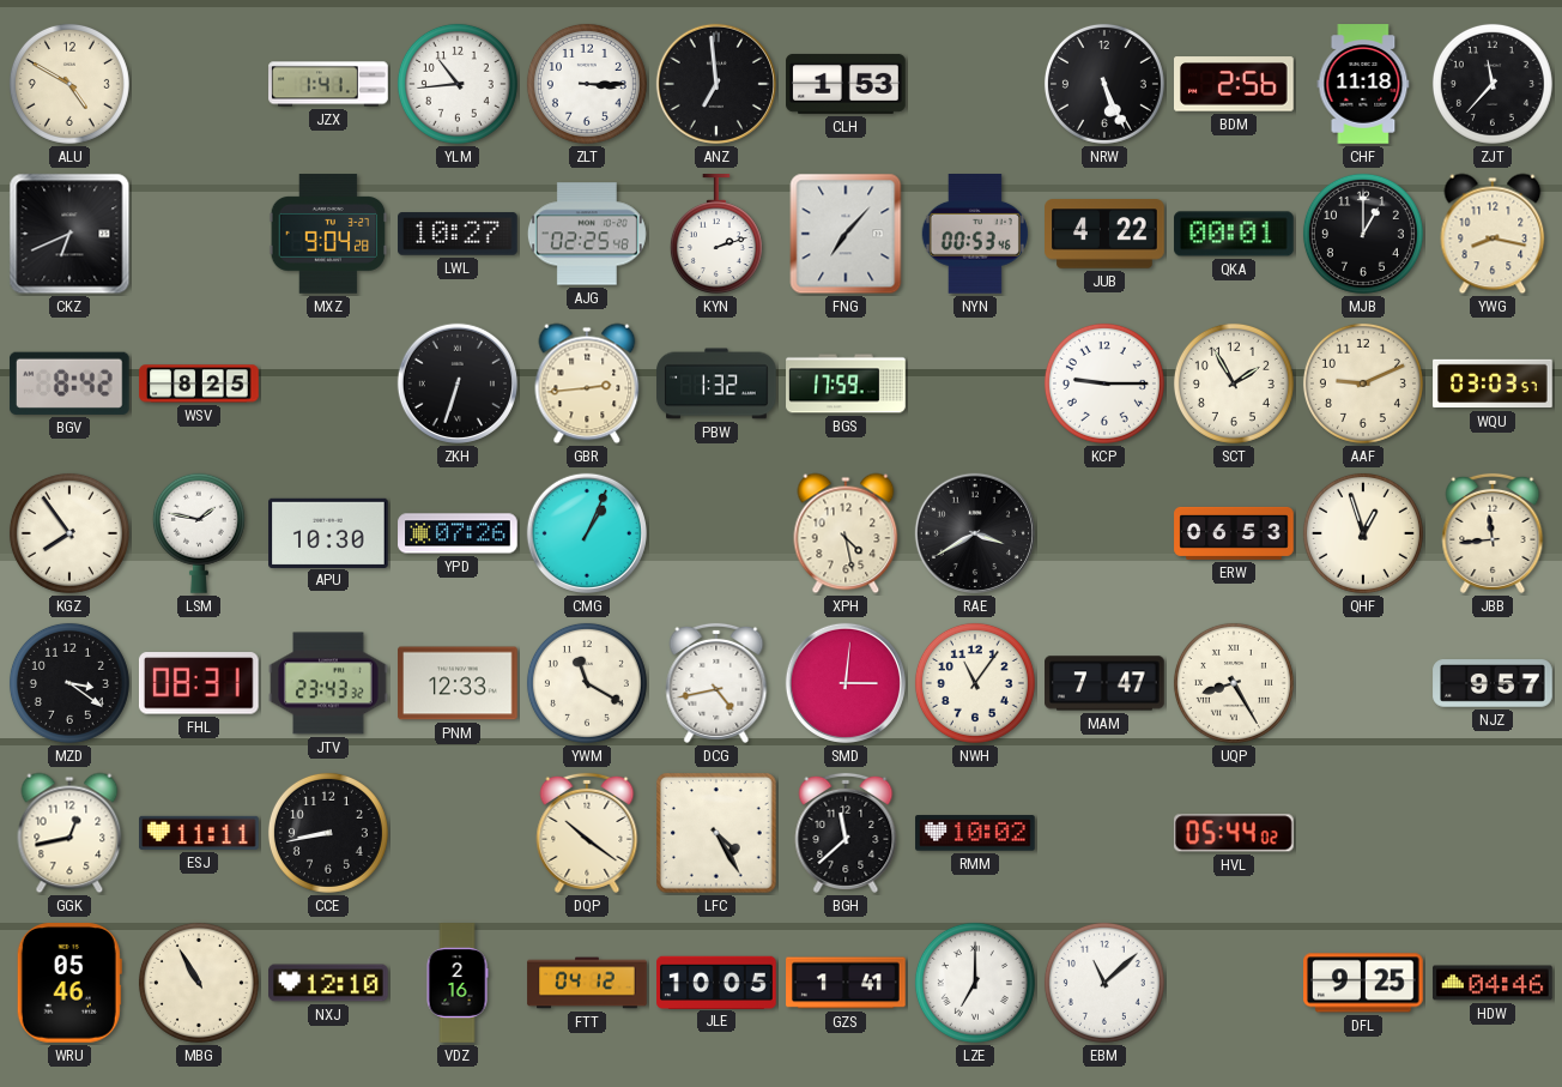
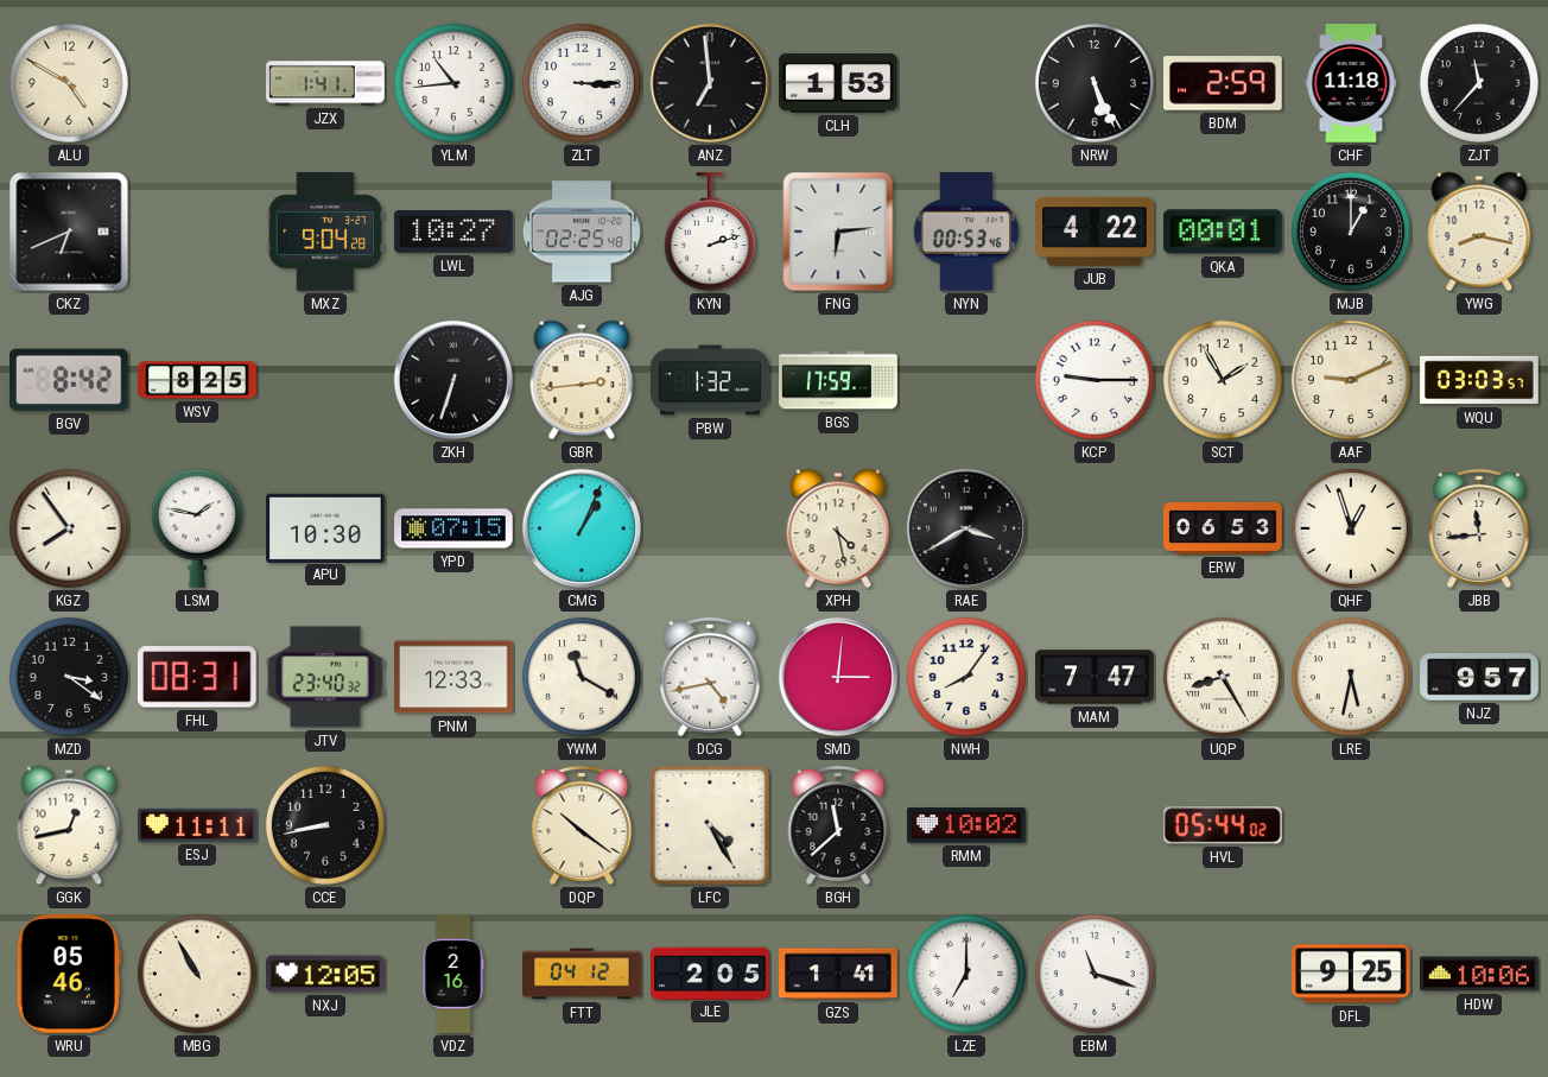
BDM: 2:56 -> 2:59 (1223, 83)
FNG: 7:07 -> 6:14 (838, 232)
YPD: 07:26 -> 07:15 (453, 528)
JTV: 23:43 -> 23:40 (325, 677)
NWH: 11:06 -> 8:06 (966, 677)
LRE: none -> 5:32 (1351, 677)
NXJ: 12:10 -> 12:05 (325, 974)
JLE: 10:05 -> 2:05 (710, 973)
EBM: 11:08 -> 11:18 (1095, 974)
HDW: 04:46 -> 10:06 (1479, 974)
